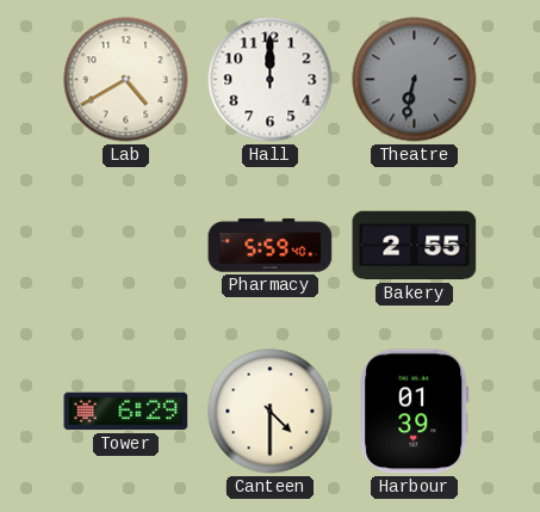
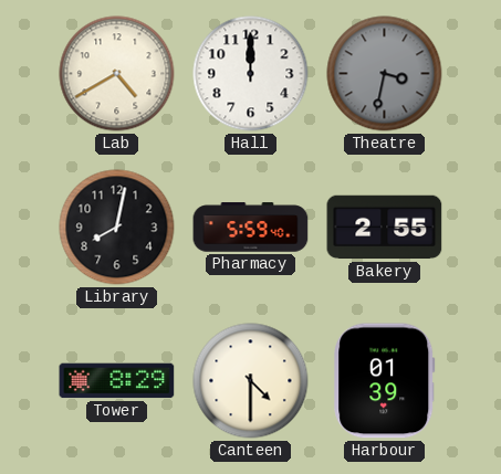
Theatre: 6:32 -> 3:32 (385, 74)
Library: none -> 8:02 (117, 228)
Tower: 6:29 -> 8:29 (117, 381)
